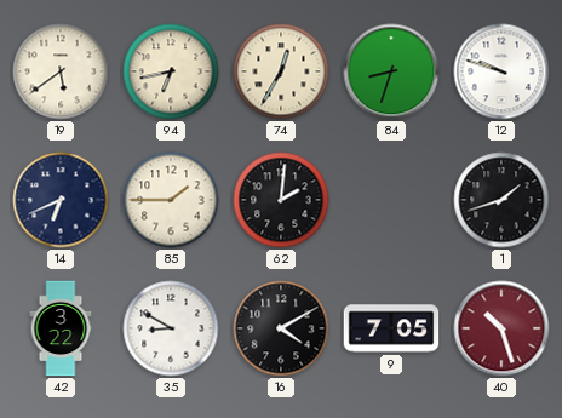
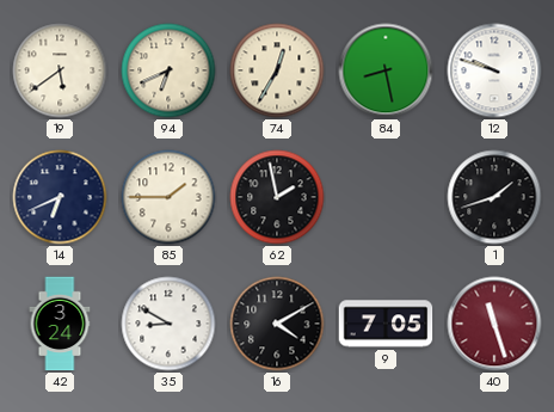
94: 6:43 -> 6:41 (168, 70)
84: 8:33 -> 8:28 (386, 70)
62: 2:01 -> 1:58 (277, 197)
42: 3:22 -> 3:24 (60, 324)
40: 10:27 -> 11:27 (494, 324)
